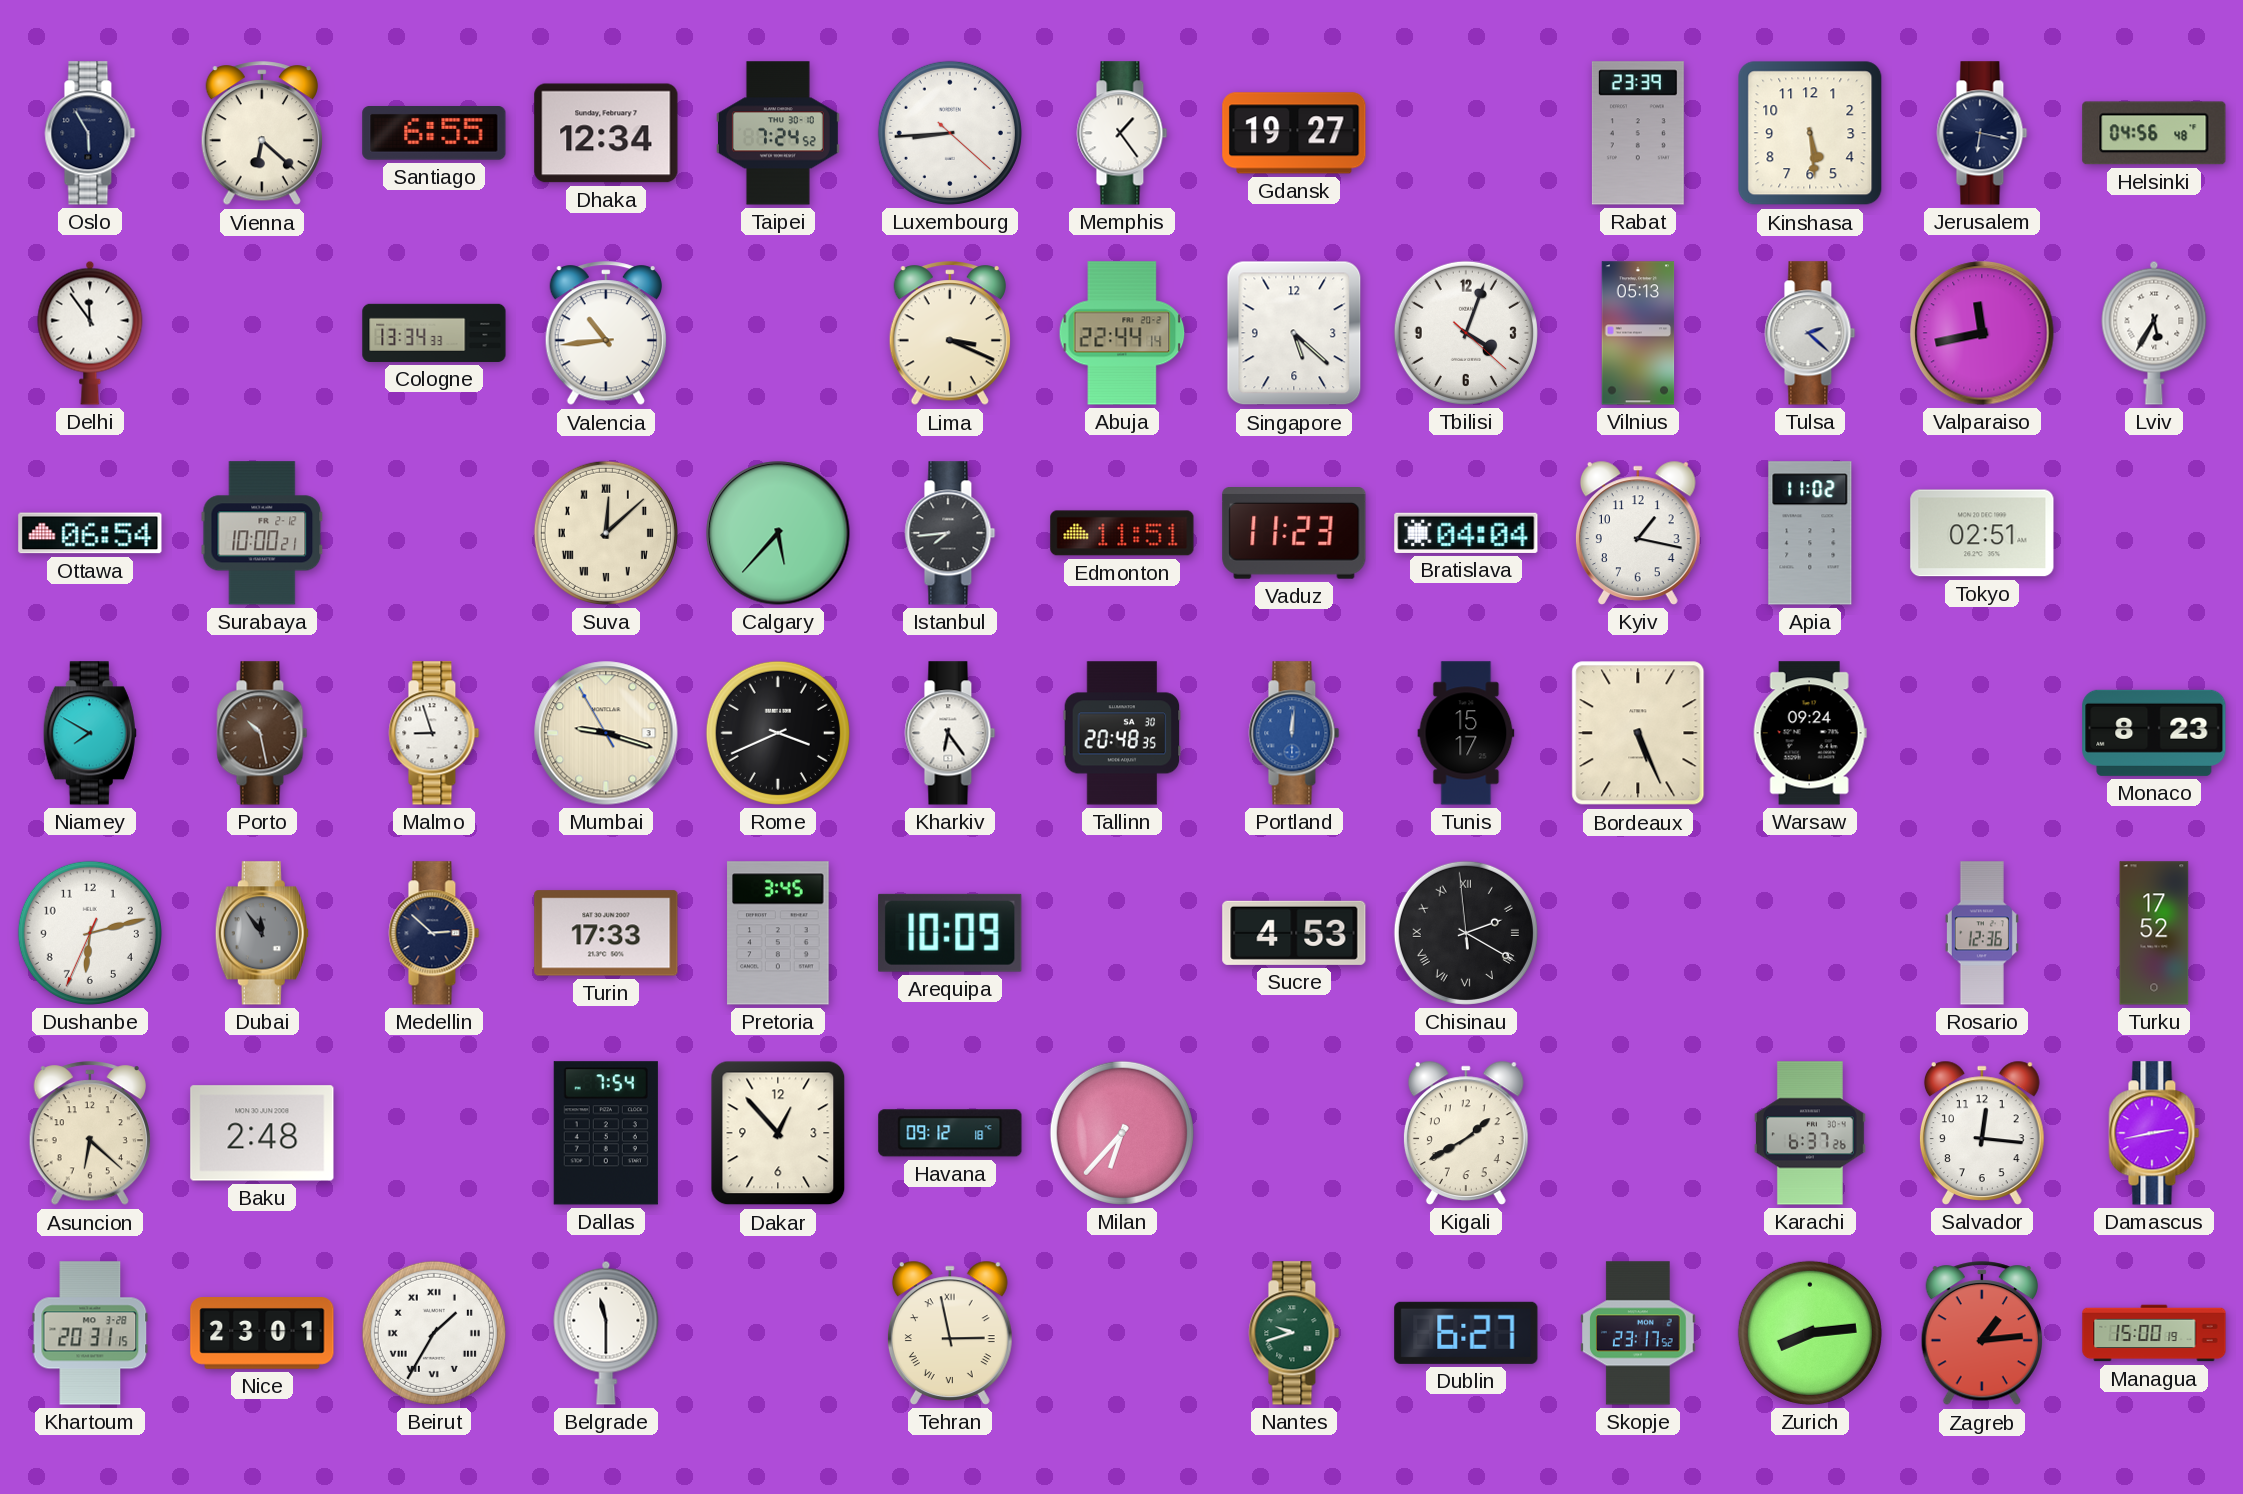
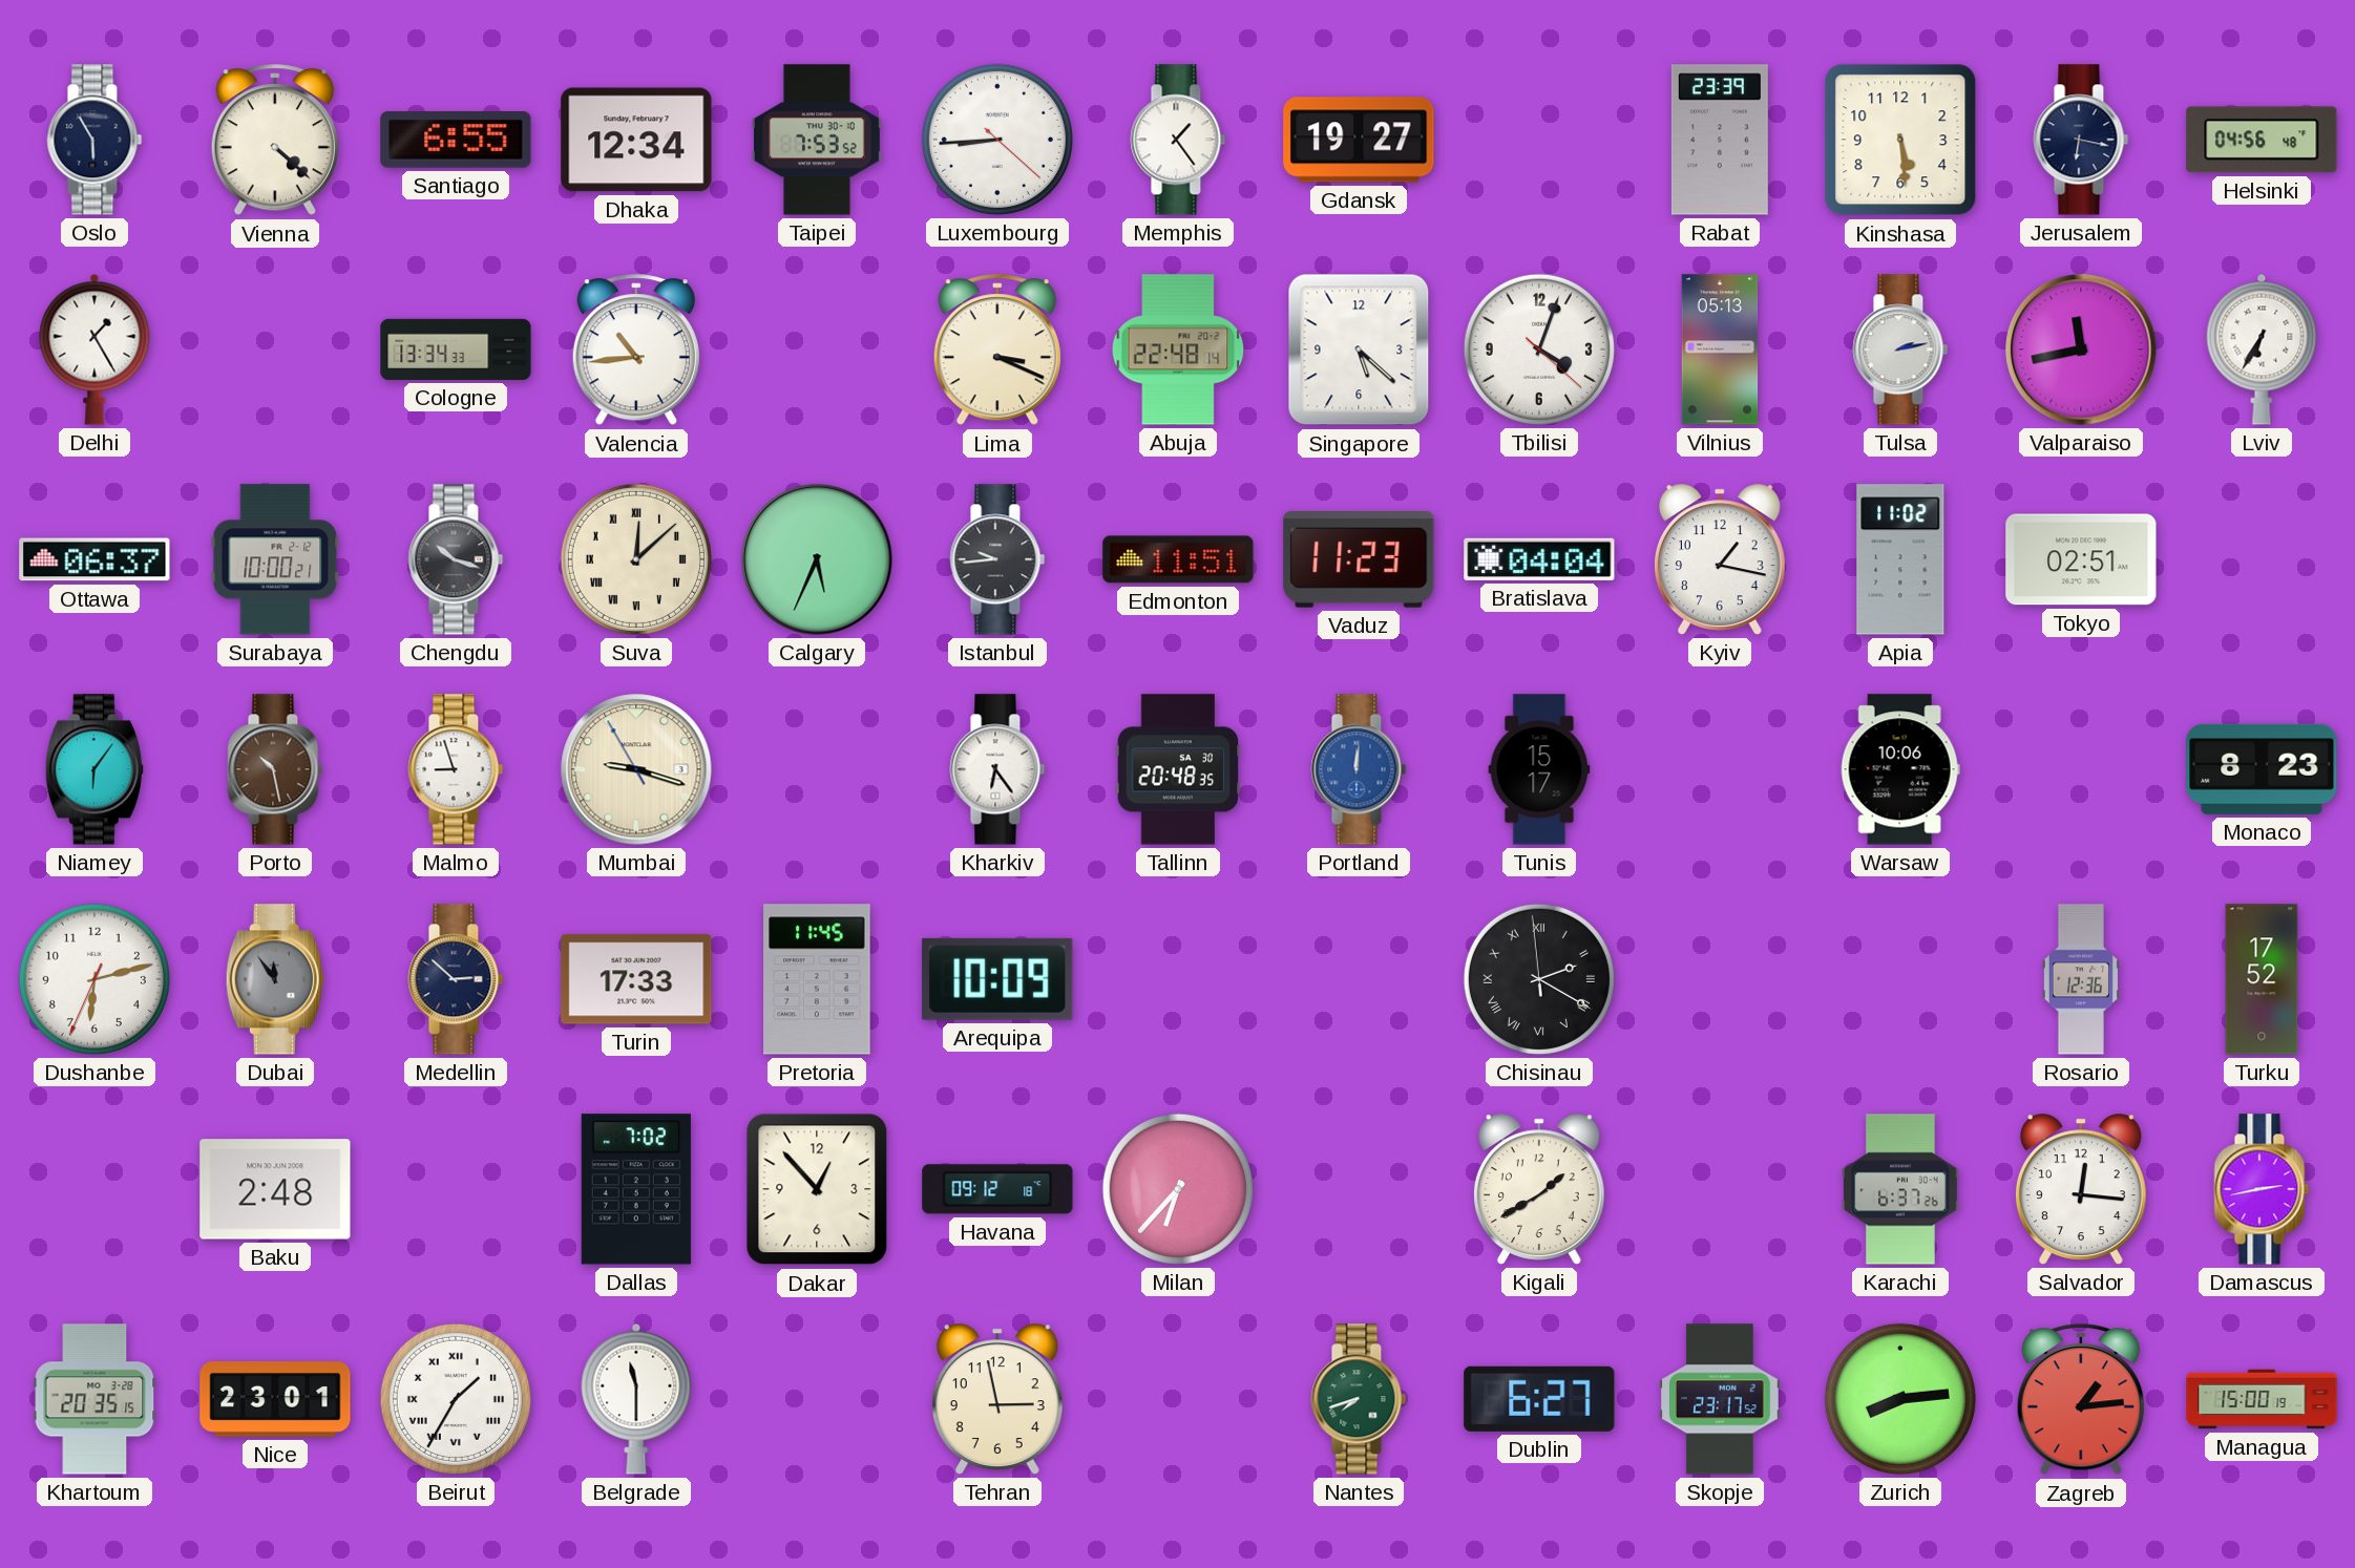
Vienna: 6:22 -> 4:22 (275, 141)
Taipei: 7:24 -> 7:53 (817, 140)
Delhi: 11:54 -> 1:25 (94, 349)
Abuja: 22:44 -> 22:48 (1178, 349)
Tulsa: 2:22 -> 2:13 (1900, 349)
Lviv: 5:35 -> 6:35 (2262, 349)
Ottawa: 06:54 -> 06:37 (94, 559)
Chengdu: none -> 10:18 (456, 559)
Calgary: 5:37 -> 5:34 (817, 559)
Istanbul: 7:44 -> 9:44 (997, 559)
Niamey: 7:50 -> 6:06 (94, 769)
Rome: 3:41 -> none (778, 733)
Bordeaux: 5:26 -> none (1638, 733)
Warsaw: 09:24 -> 10:06 (1900, 769)
Pretoria: 3:45 -> 11:45 (817, 979)
Sucre: 4:53 -> none (1294, 933)
Asuncion: 6:22 -> none (90, 1134)
Dallas: 7:54 -> 7:02 (636, 1189)
Khartoum: 20:31 -> 20:35 (94, 1399)
Tehran numerals: Roman -> Arabic (997, 1399)
Nantes: 9:42 -> 7:42 (1359, 1399)
